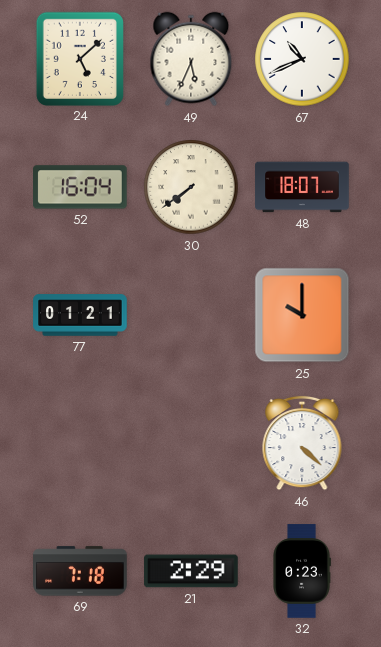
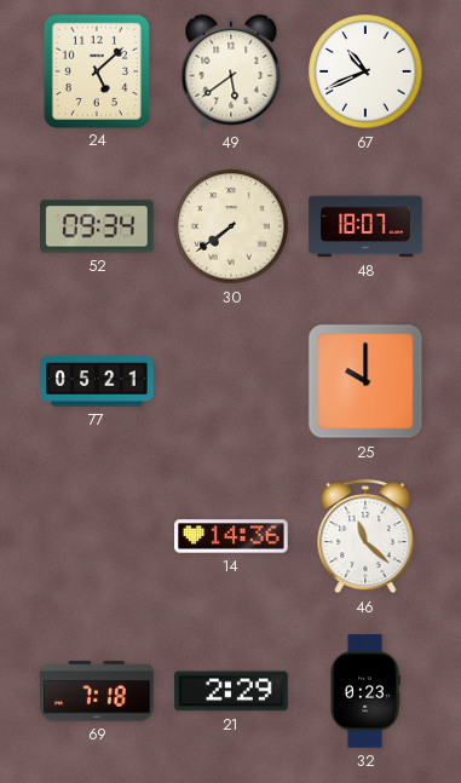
49: 5:34 -> 5:39 (231, 71)
52: 16:04 -> 09:34 (98, 226)
77: 01:21 -> 05:21 (97, 381)
14: none -> 14:36 (231, 536)
46: 4:22 -> 11:22 (365, 536)
